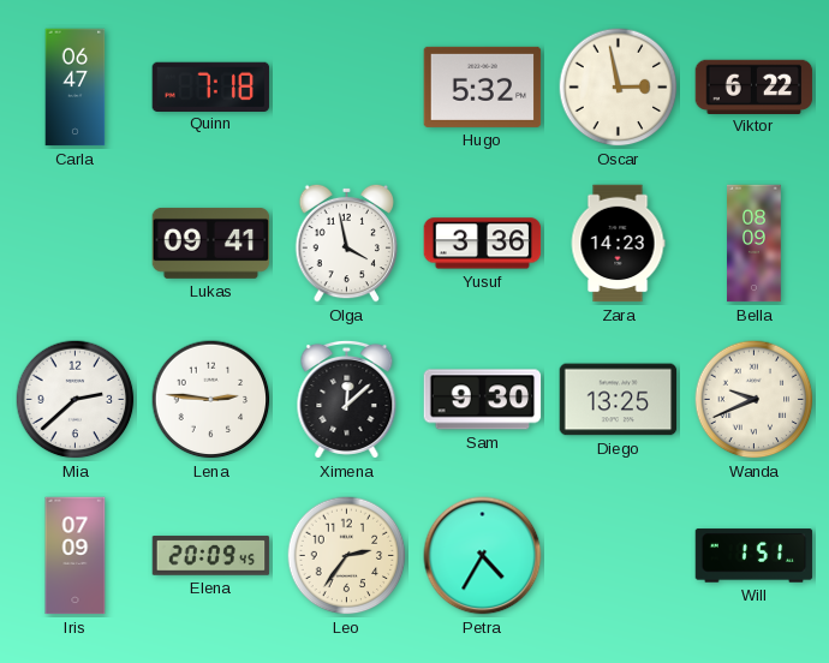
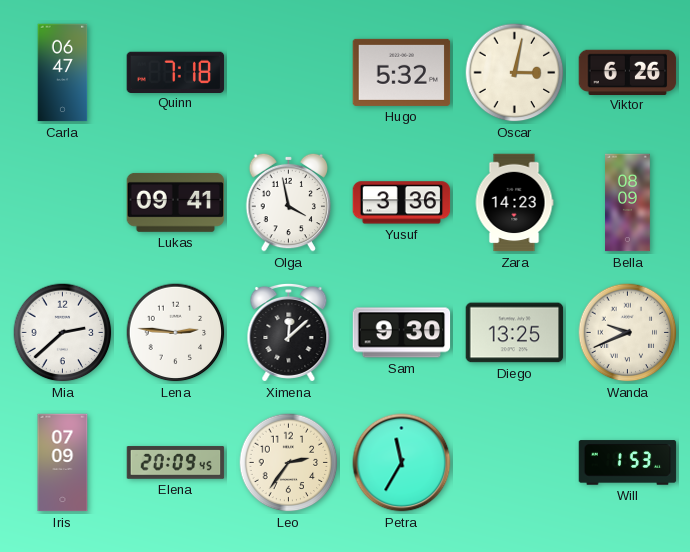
Oscar: 2:58 -> 3:02 (515, 73)
Viktor: 6:22 -> 6:26 (628, 72)
Petra: 4:35 -> 11:35 (402, 463)
Will: 1:51 -> 1:53 (628, 463)
